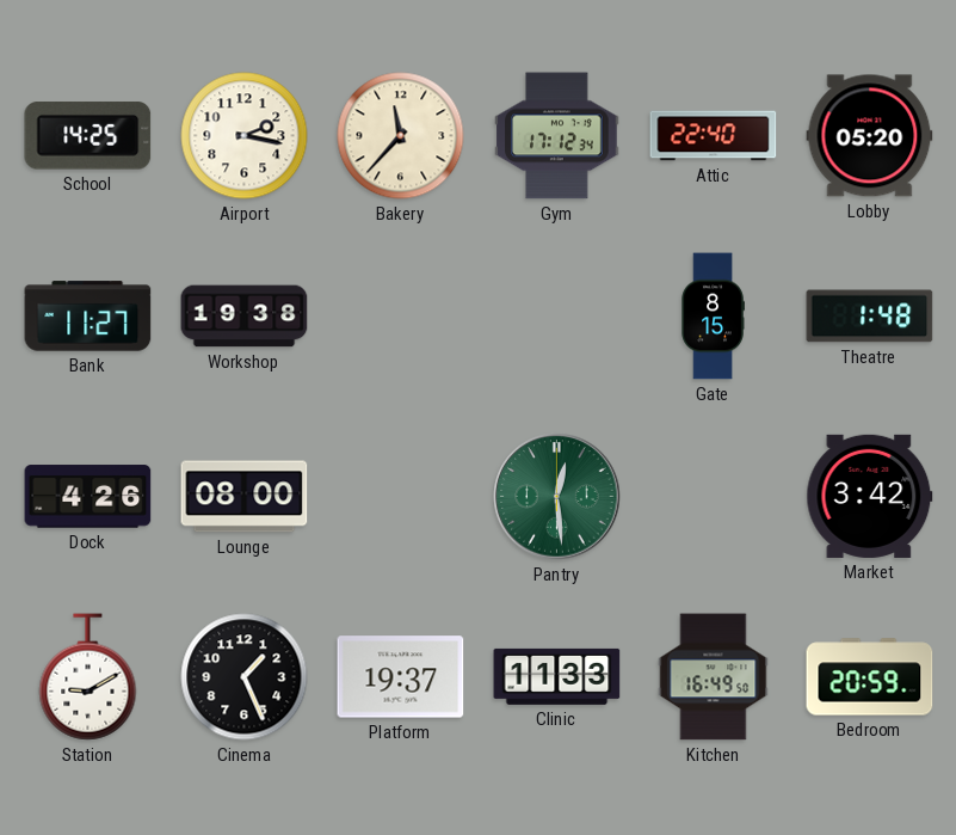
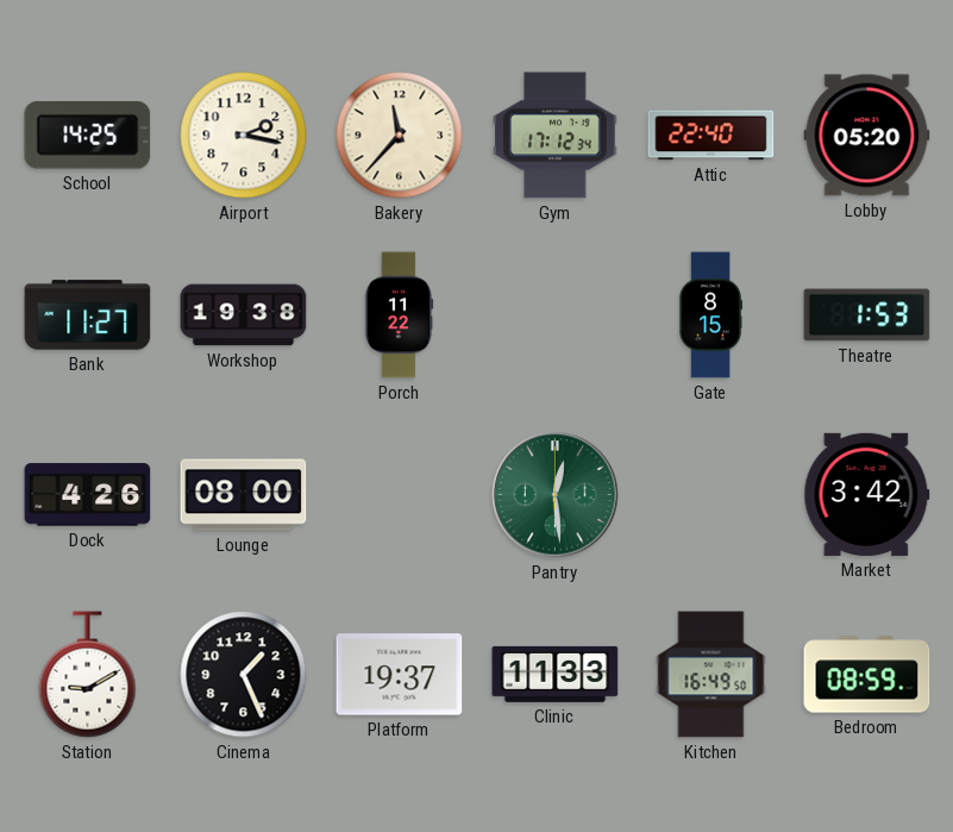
Porch: none -> 11:22 (400, 315)
Theatre: 1:48 -> 1:53 (867, 315)
Bedroom: 20:59 -> 08:59 (867, 675)
